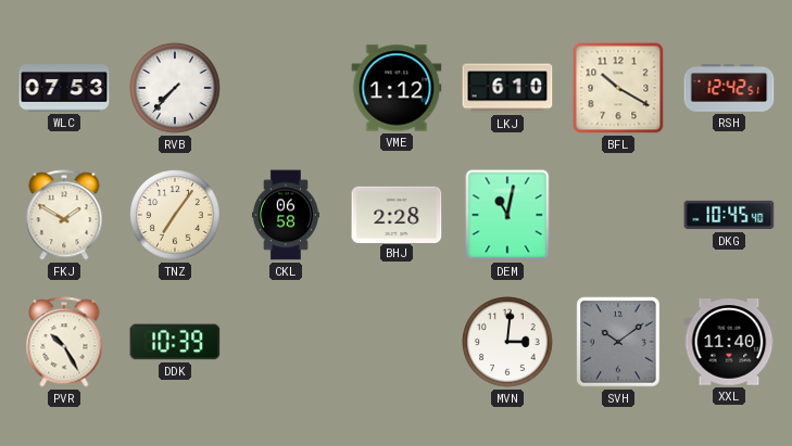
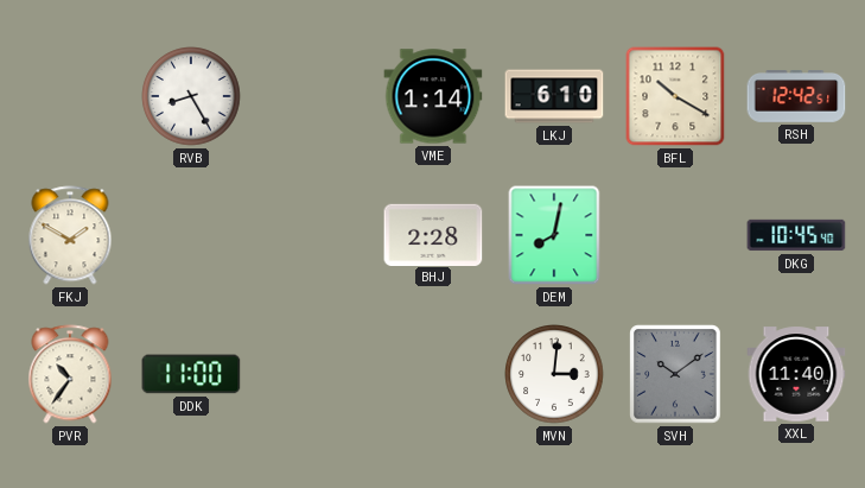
WLC: 07:53 -> none (64, 88)
RVB: 7:37 -> 8:25 (191, 96)
VME: 1:12 -> 1:14 (433, 96)
TNZ: 7:06 -> none (175, 215)
CKL: 06:58 -> none (286, 215)
DEM: 11:02 -> 8:02 (554, 235)
PVR: 10:25 -> 10:36 (70, 374)
DDK: 10:39 -> 11:00 (191, 374)
